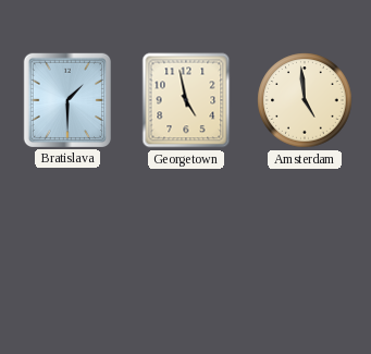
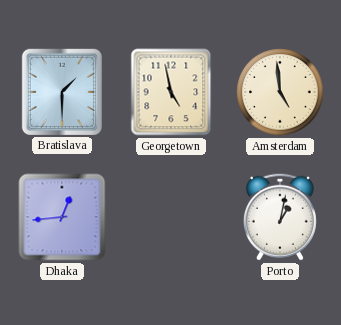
Dhaka: none -> 12:44 (62, 217)
Porto: none -> 1:02 (280, 217)
